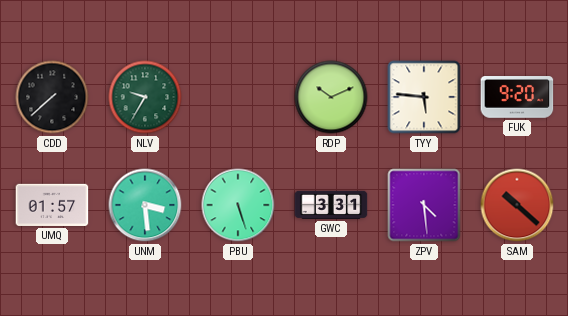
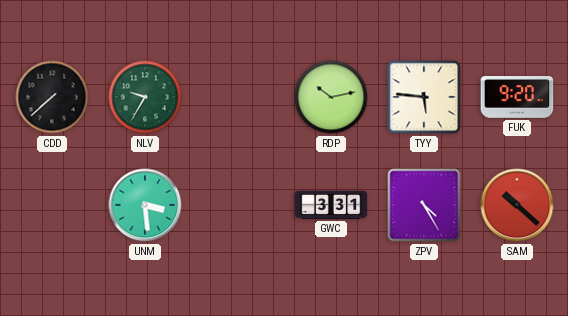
RDP: 10:11 -> 10:13 (331, 97)
UMQ: 01:57 -> none (52, 205)
PBU: 5:27 -> none (238, 205)
ZPV: 4:29 -> 4:25 (424, 205)
